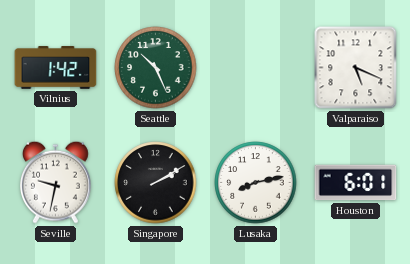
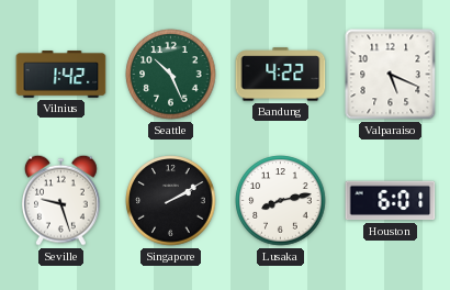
Bandung: none -> 4:22 (281, 75)
Seville: 9:32 -> 9:27 (60, 200)
